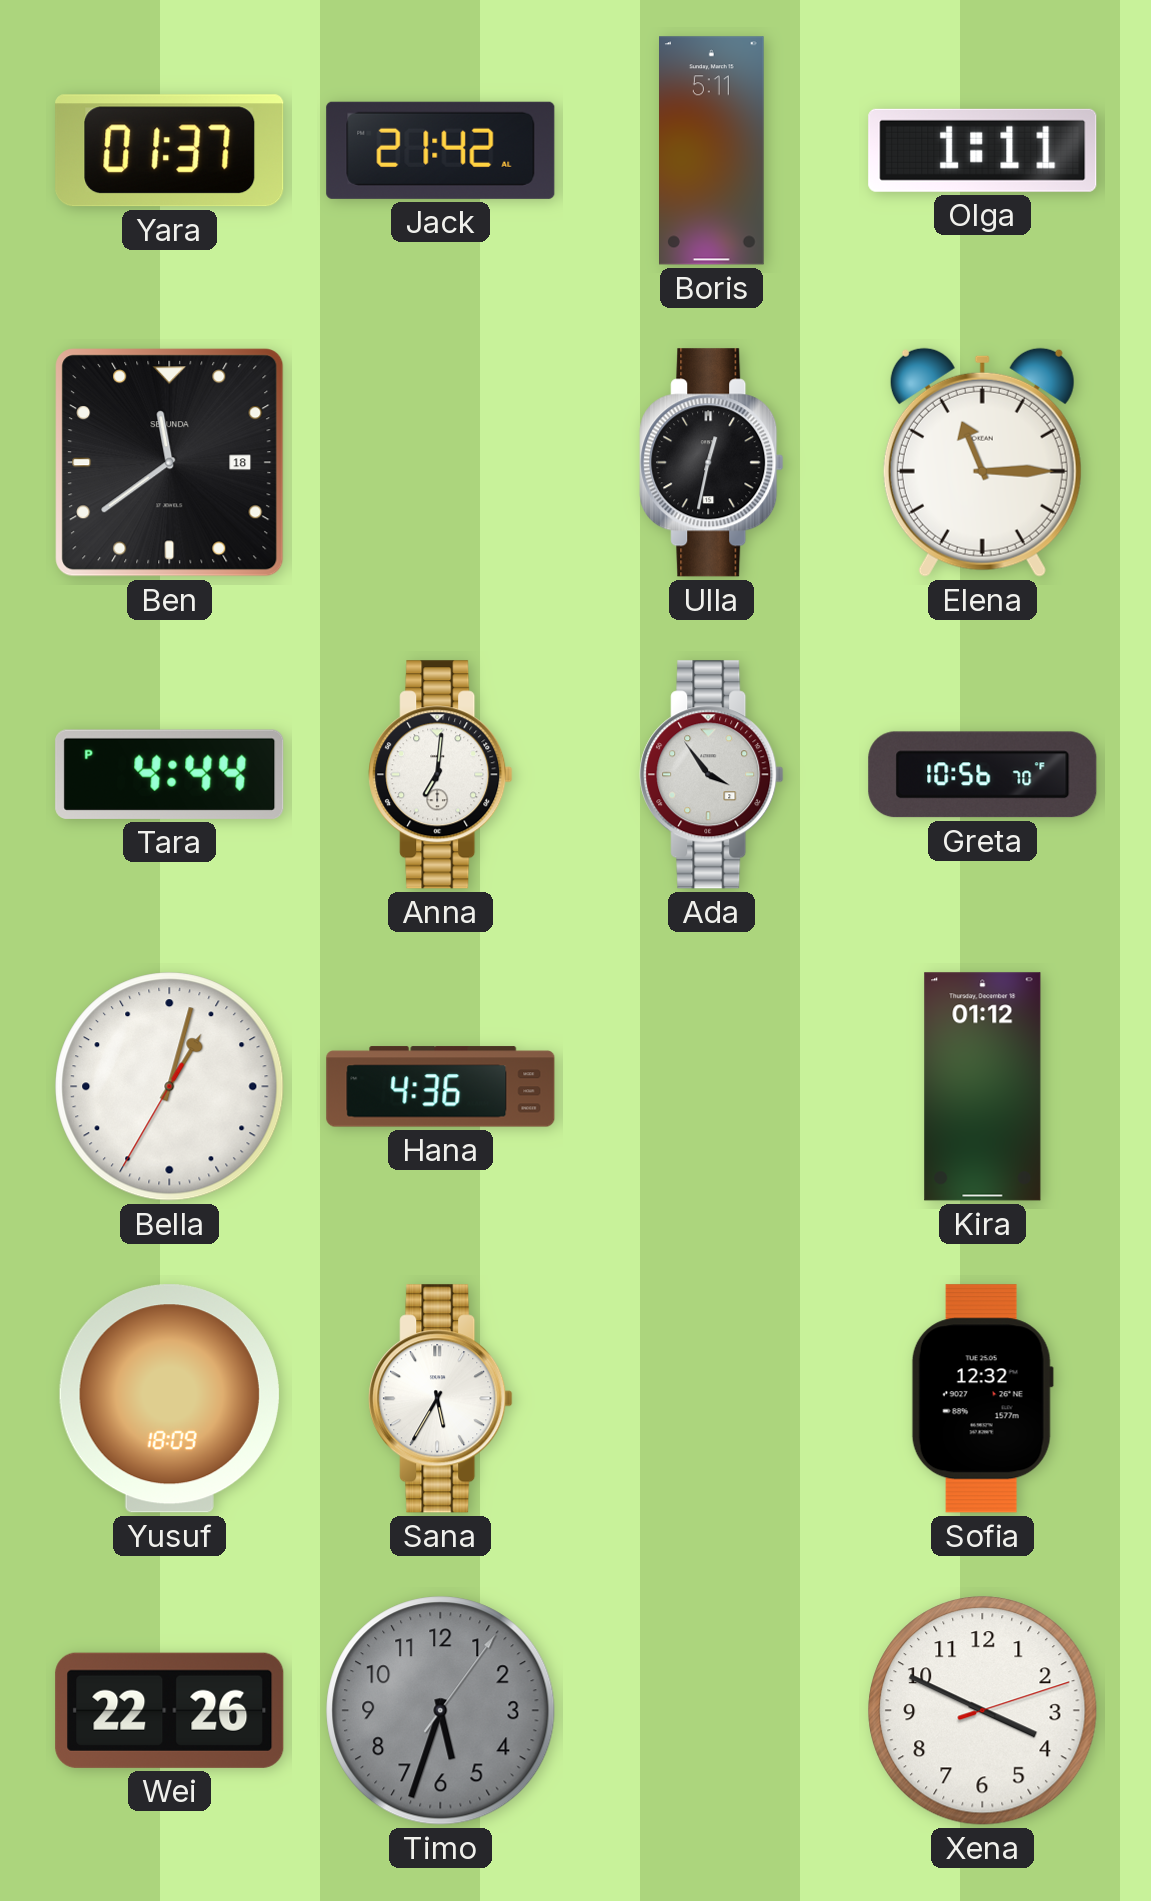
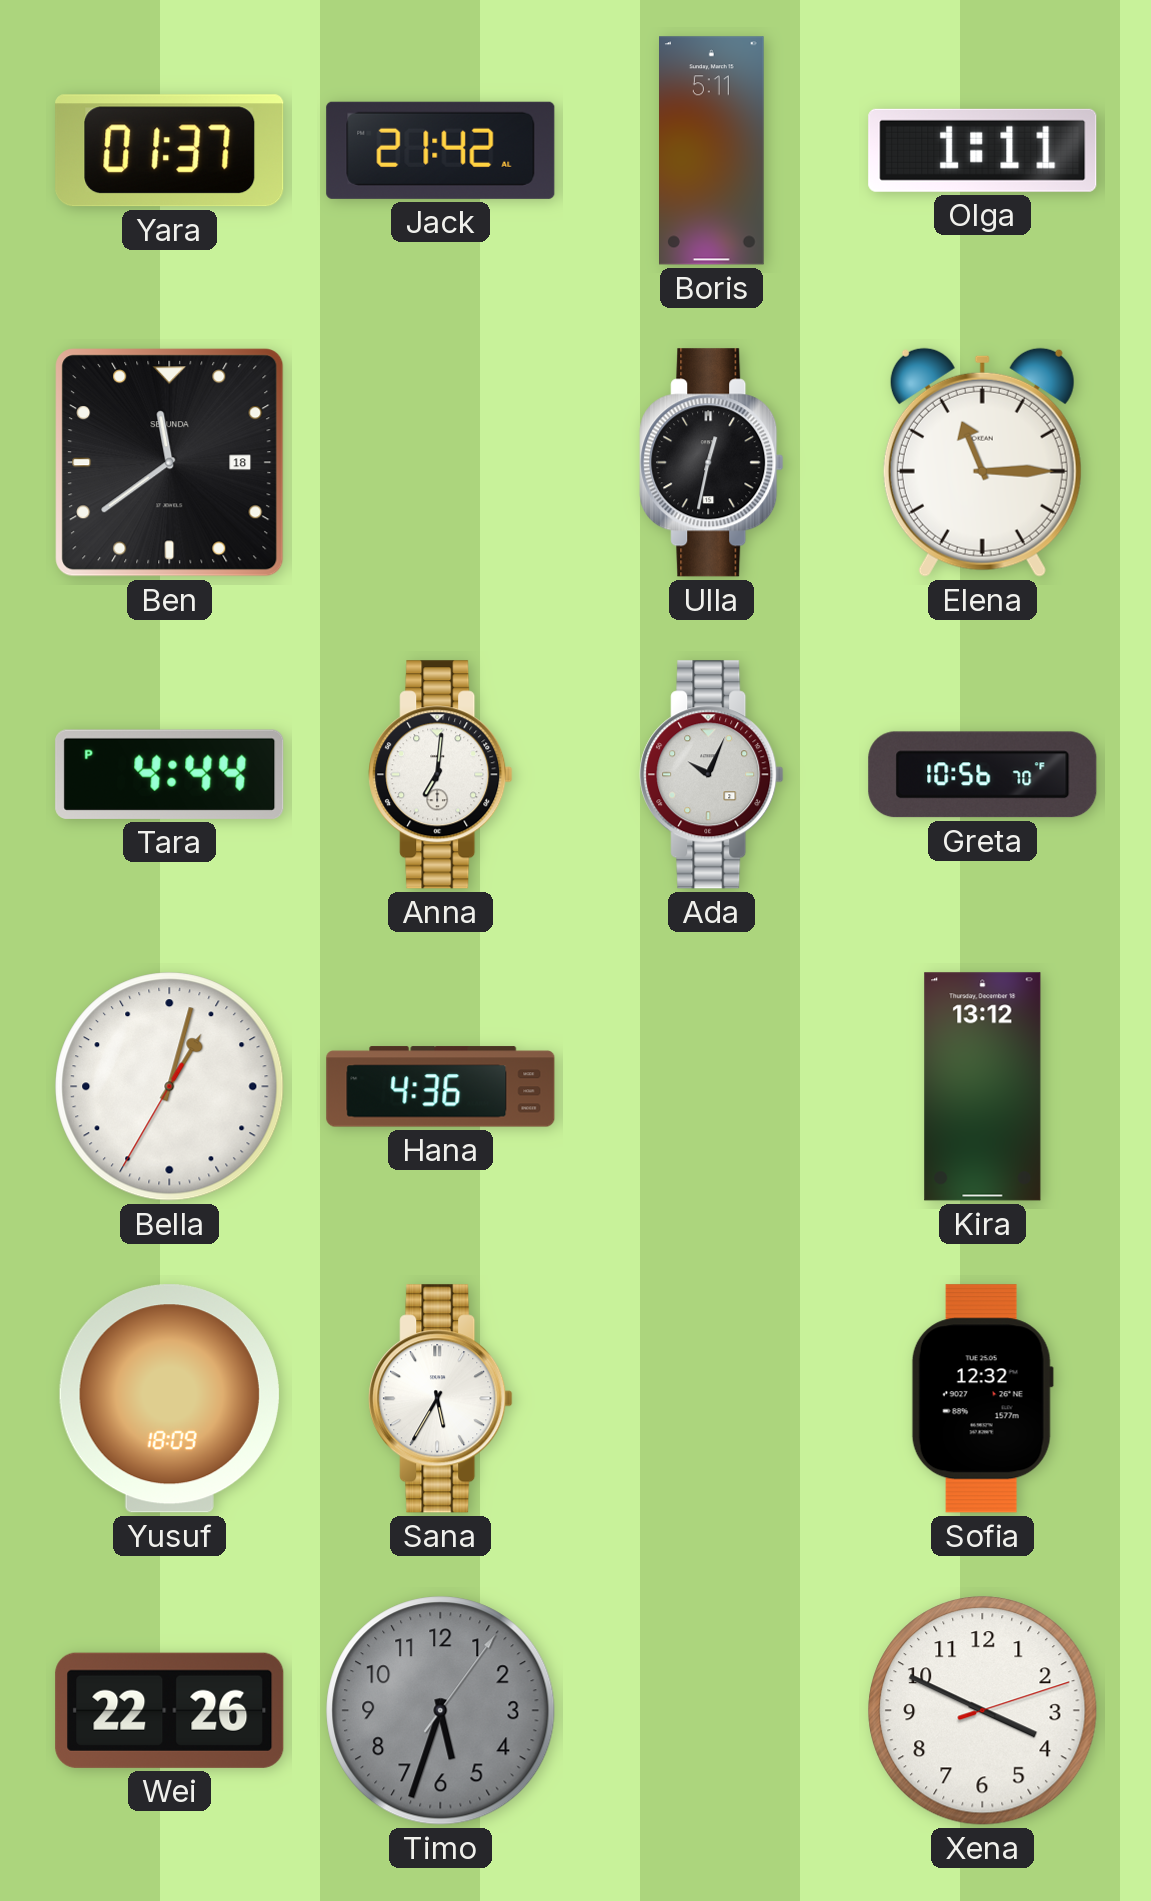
Ada: 3:54 -> 10:04 (712, 775)
Kira: 01:12 -> 13:12 (983, 1087)
